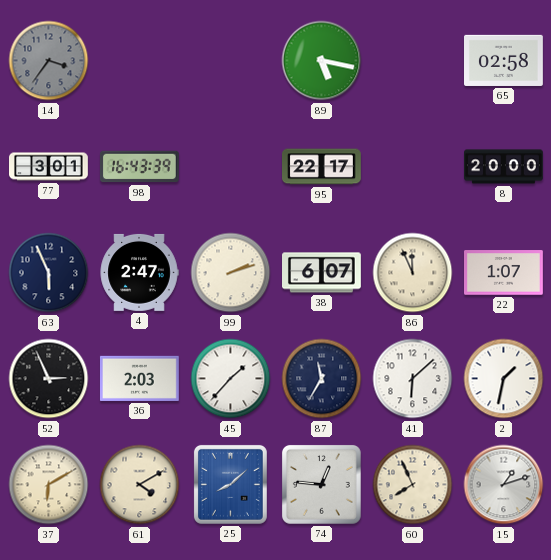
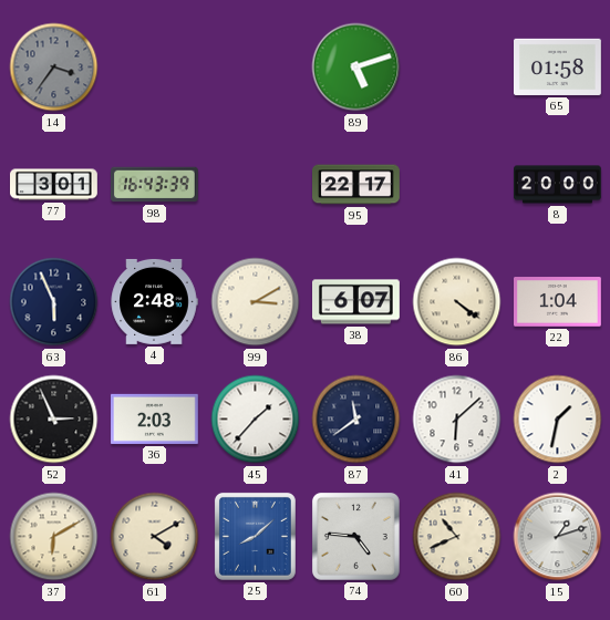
89: 5:17 -> 5:12 (356, 68)
65: 02:58 -> 01:58 (558, 66)
4: 2:47 -> 2:48 (154, 301)
99: 2:12 -> 3:10 (256, 302)
86: 11:56 -> 4:21 (457, 302)
22: 1:07 -> 1:04 (558, 302)
87: 11:35 -> 11:39 (356, 420)
74: 12:46 -> 4:46 (355, 536)
60: 7:56 -> 10:41 (457, 537)
